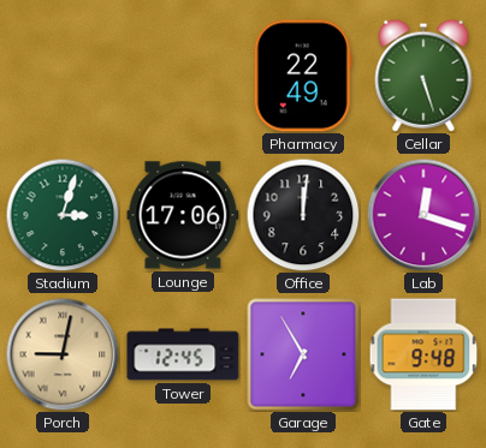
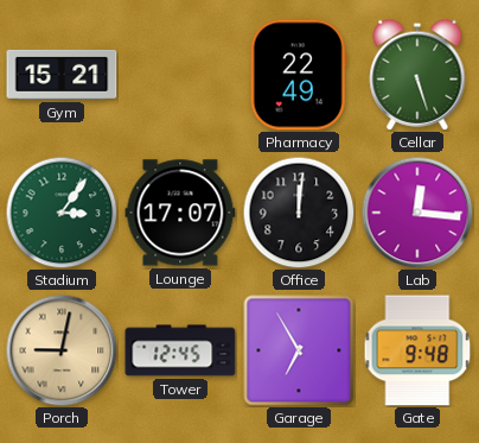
Gym: none -> 15:21 (62, 75)
Stadium: 3:03 -> 3:06 (62, 213)
Lounge: 17:06 -> 17:07 (180, 213)
Lab: 12:18 -> 12:16 (417, 213)
